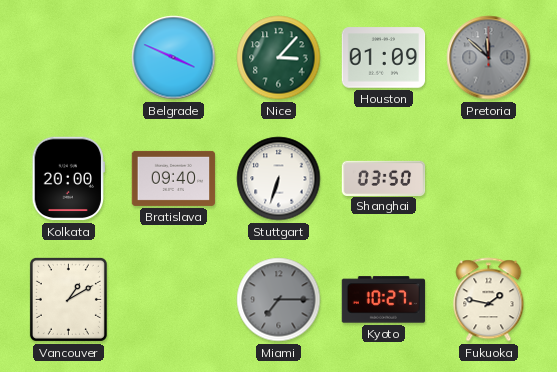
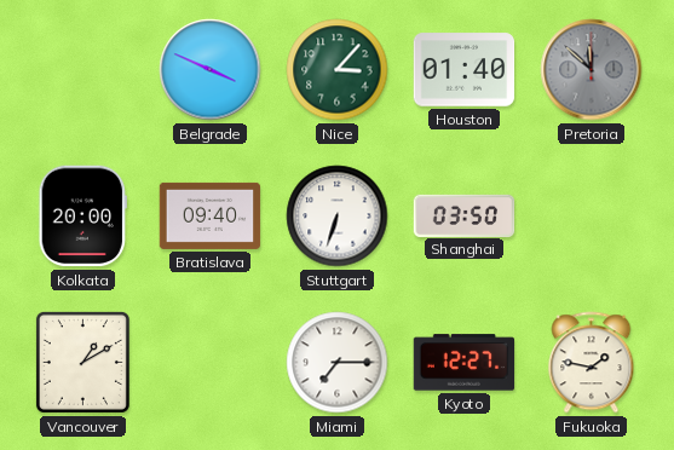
Houston: 01:09 -> 01:40 (465, 70)
Miami dial: grey -> white (338, 363)
Kyoto: 10:27 -> 12:27 (465, 363)
